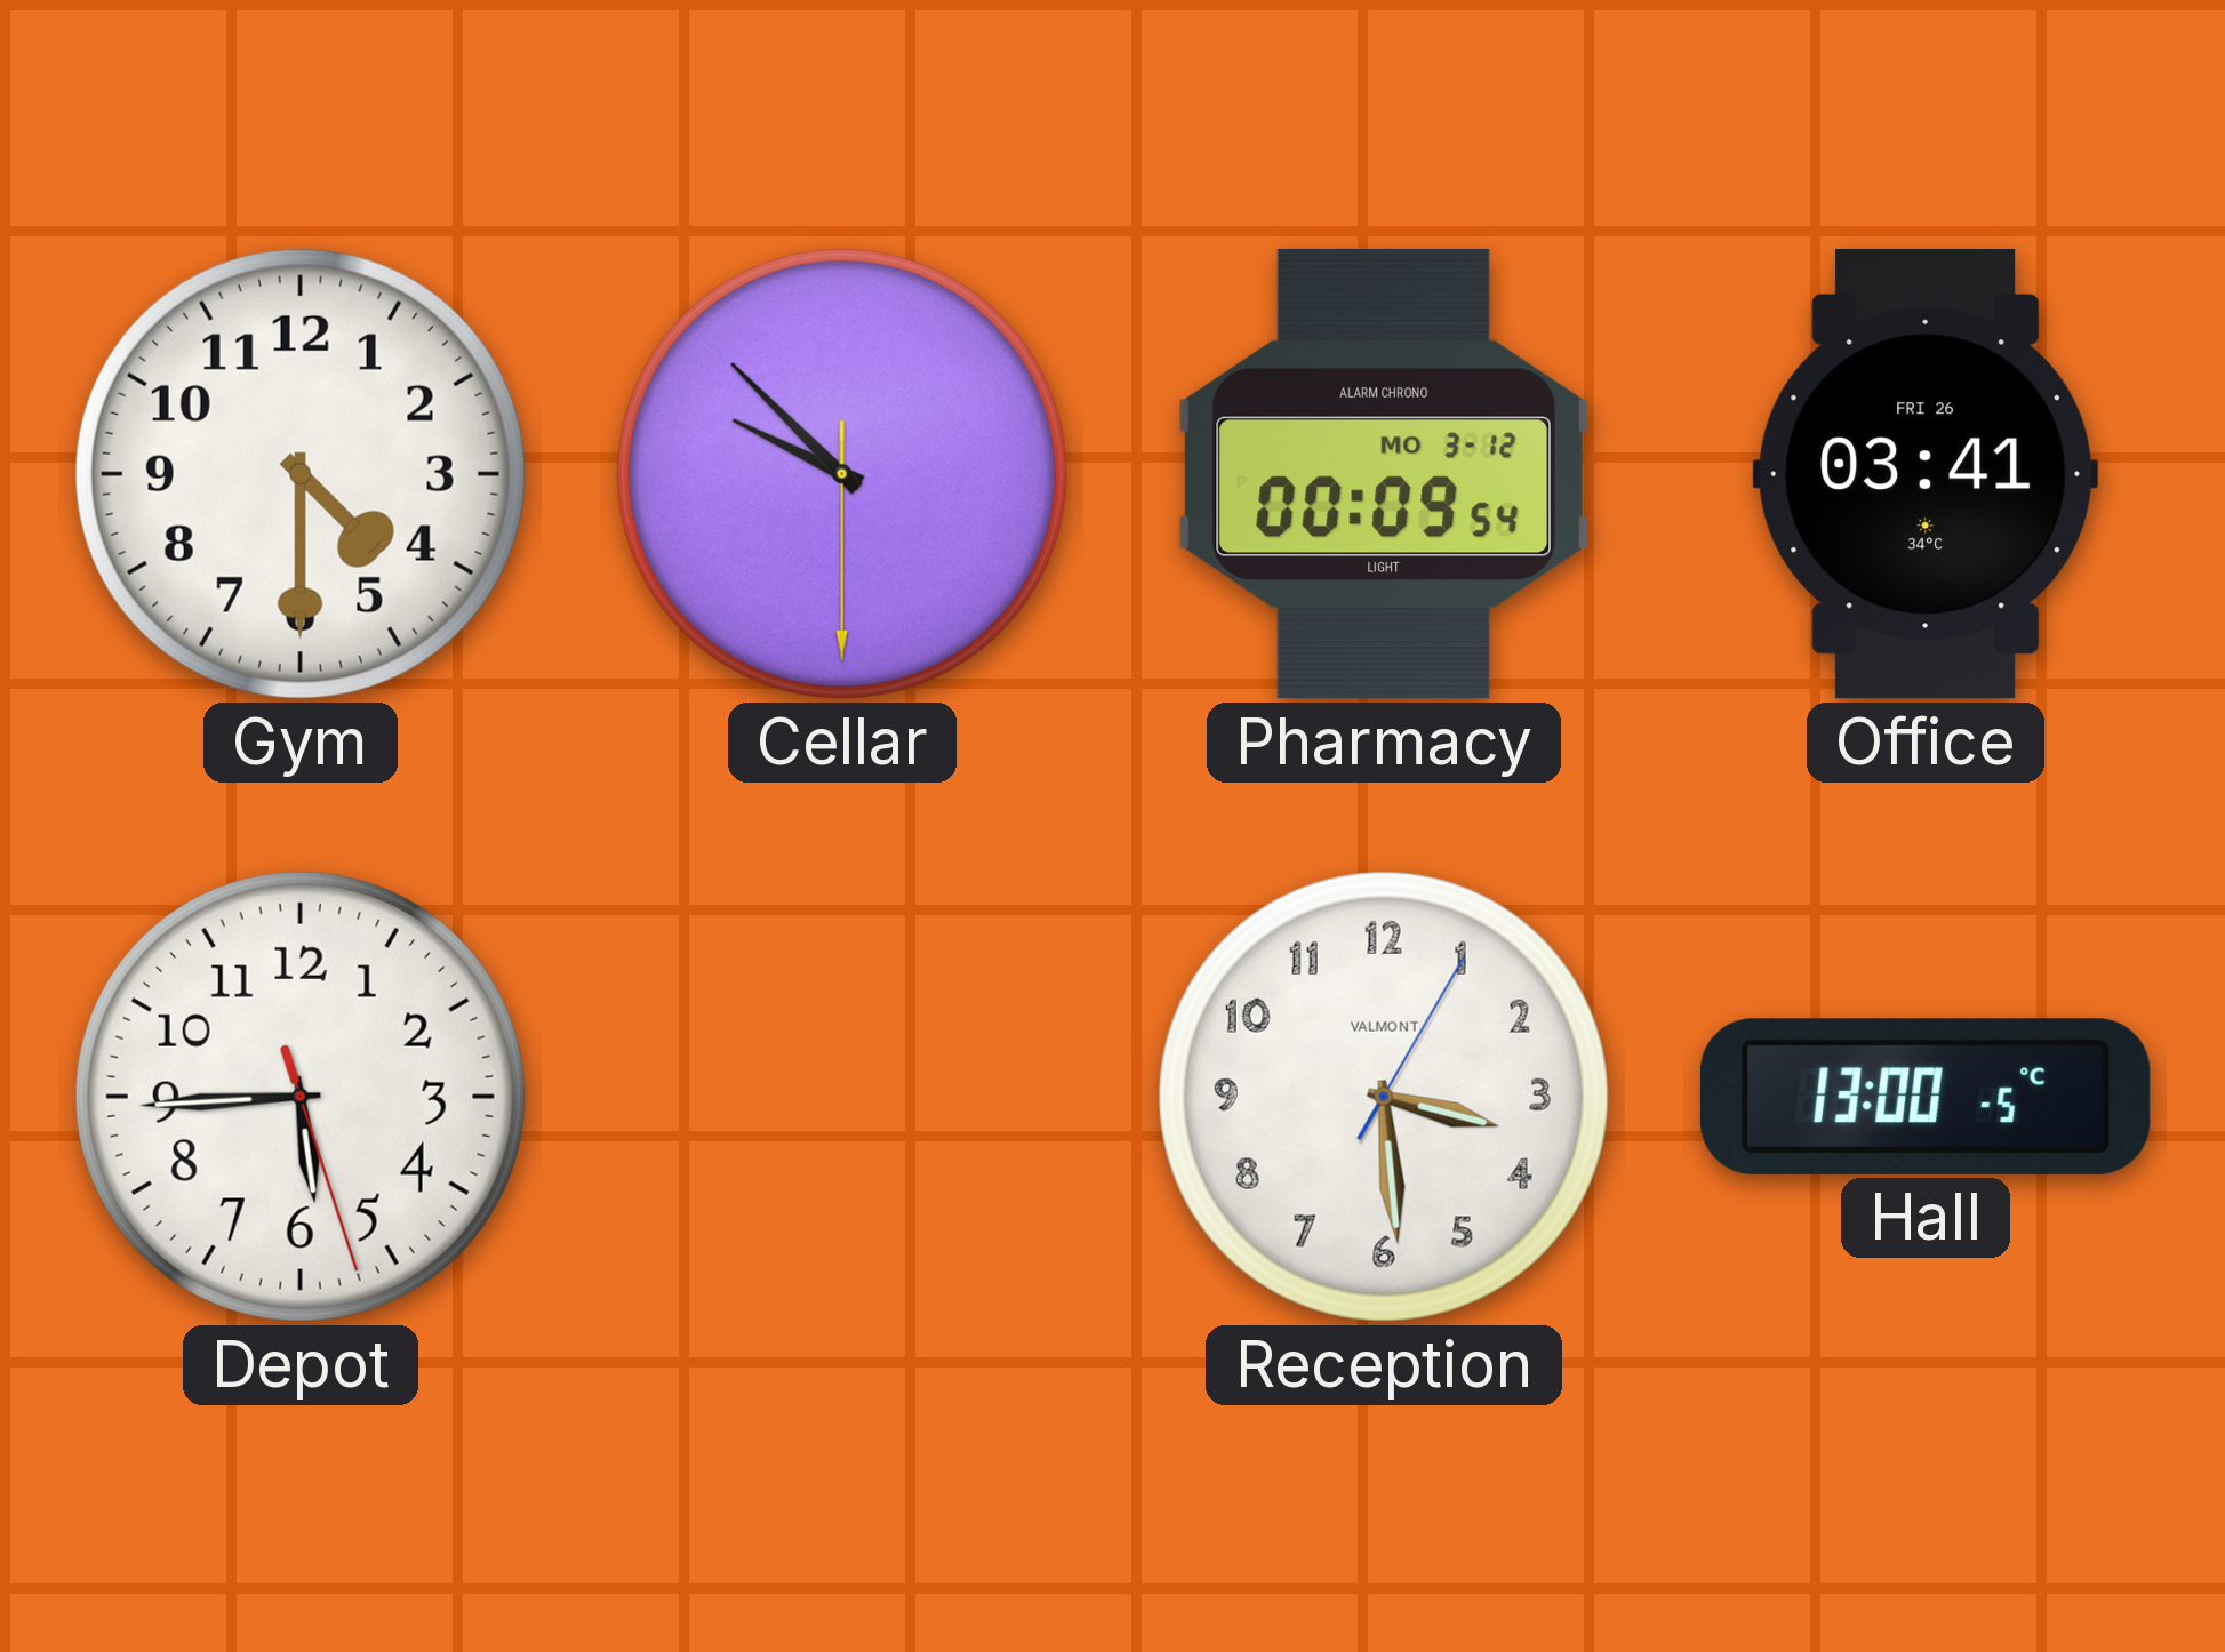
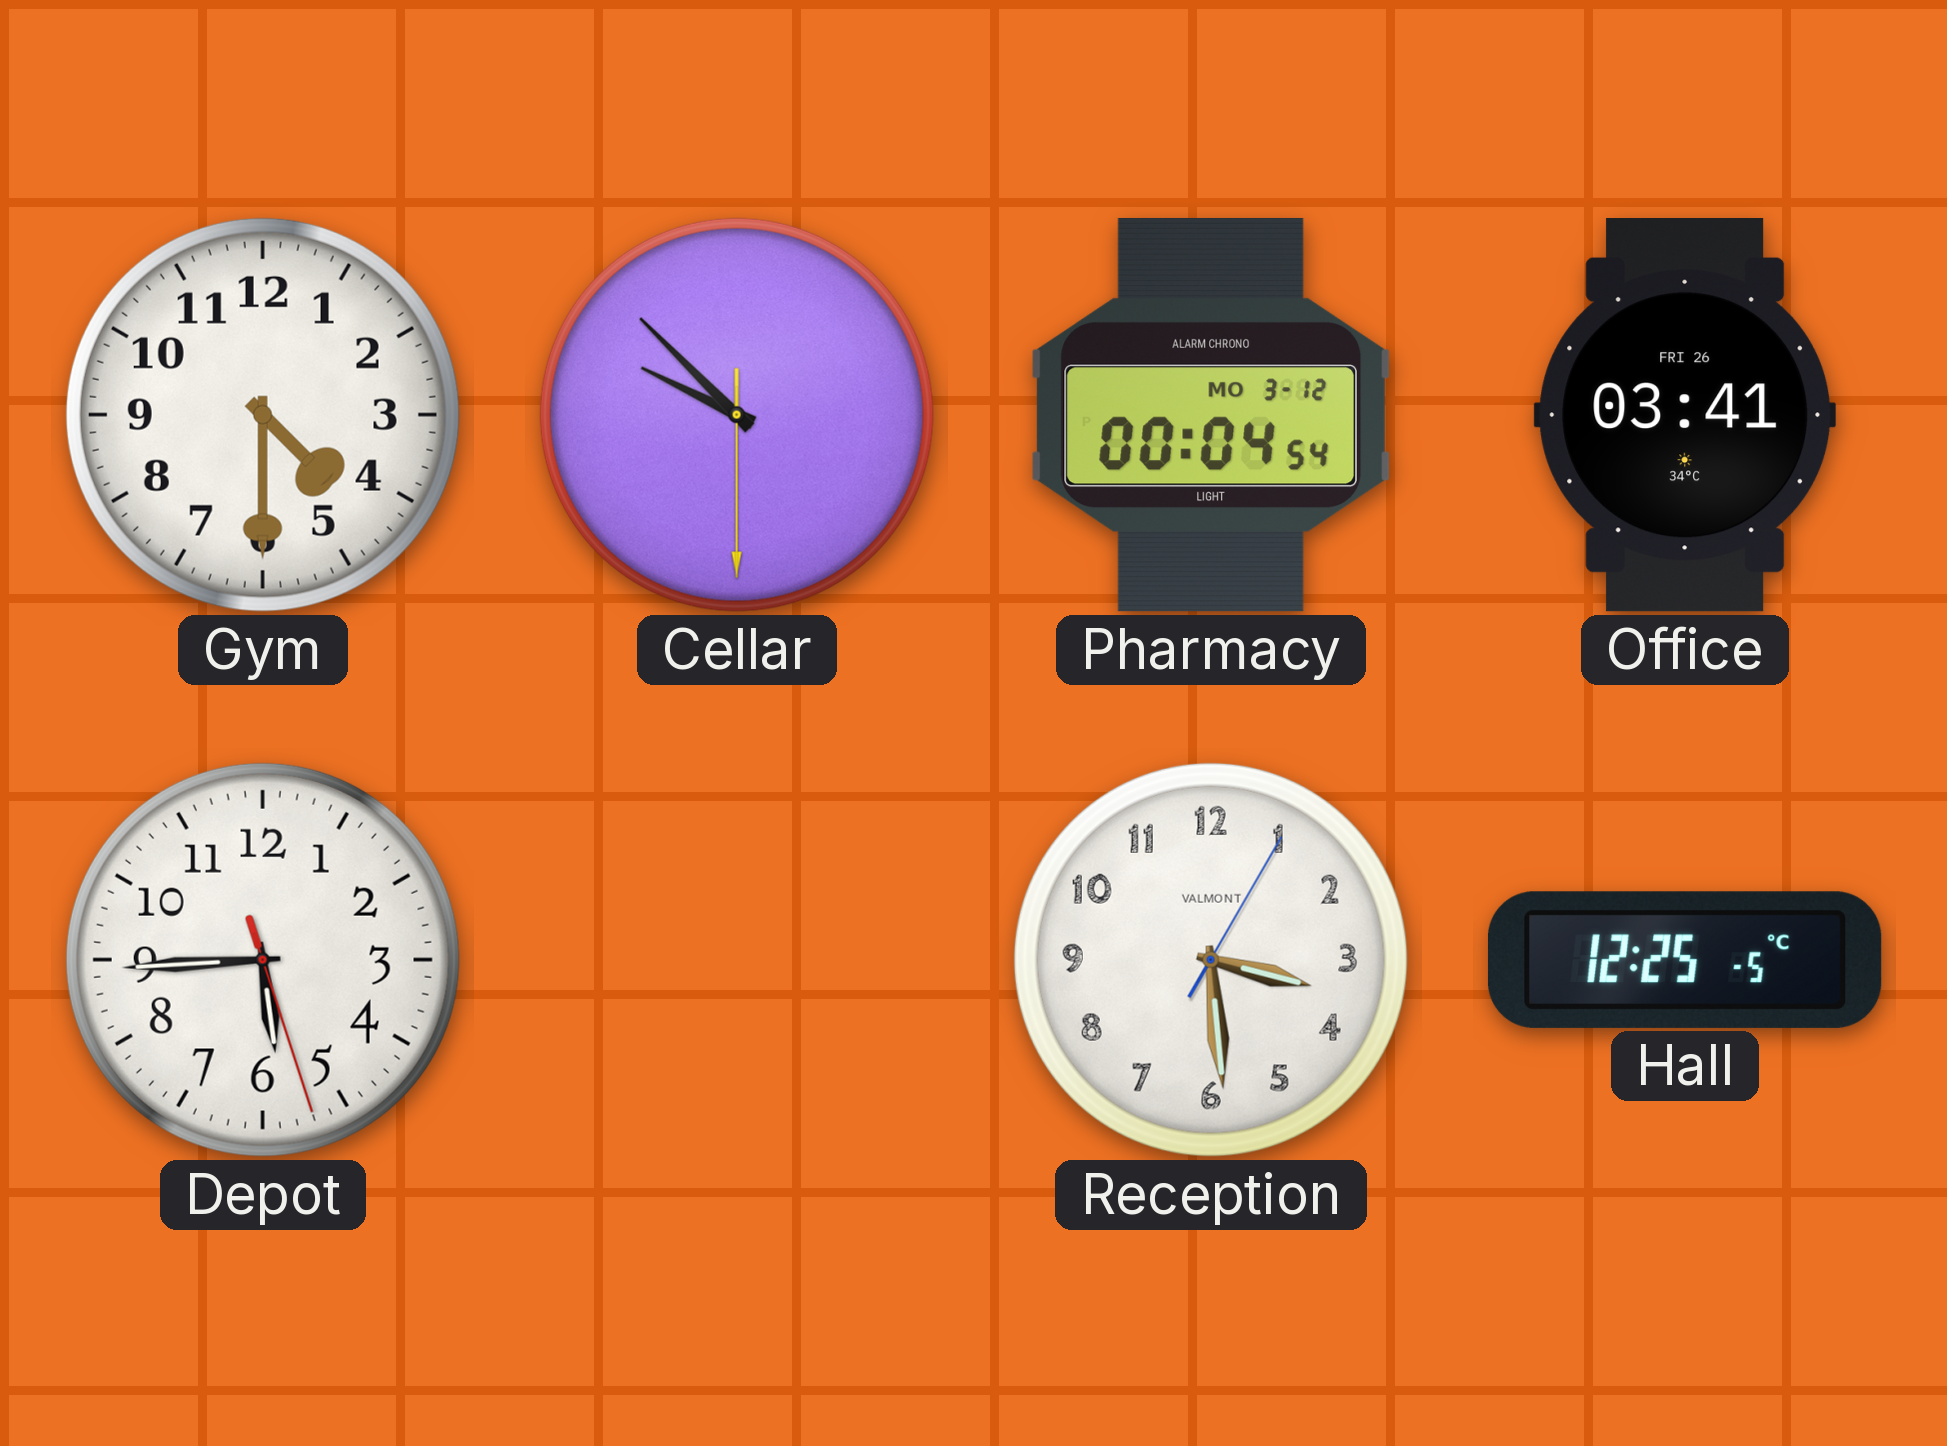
Pharmacy: 00:09 -> 00:04 (1211, 415)
Hall: 13:00 -> 12:25 (1685, 960)
